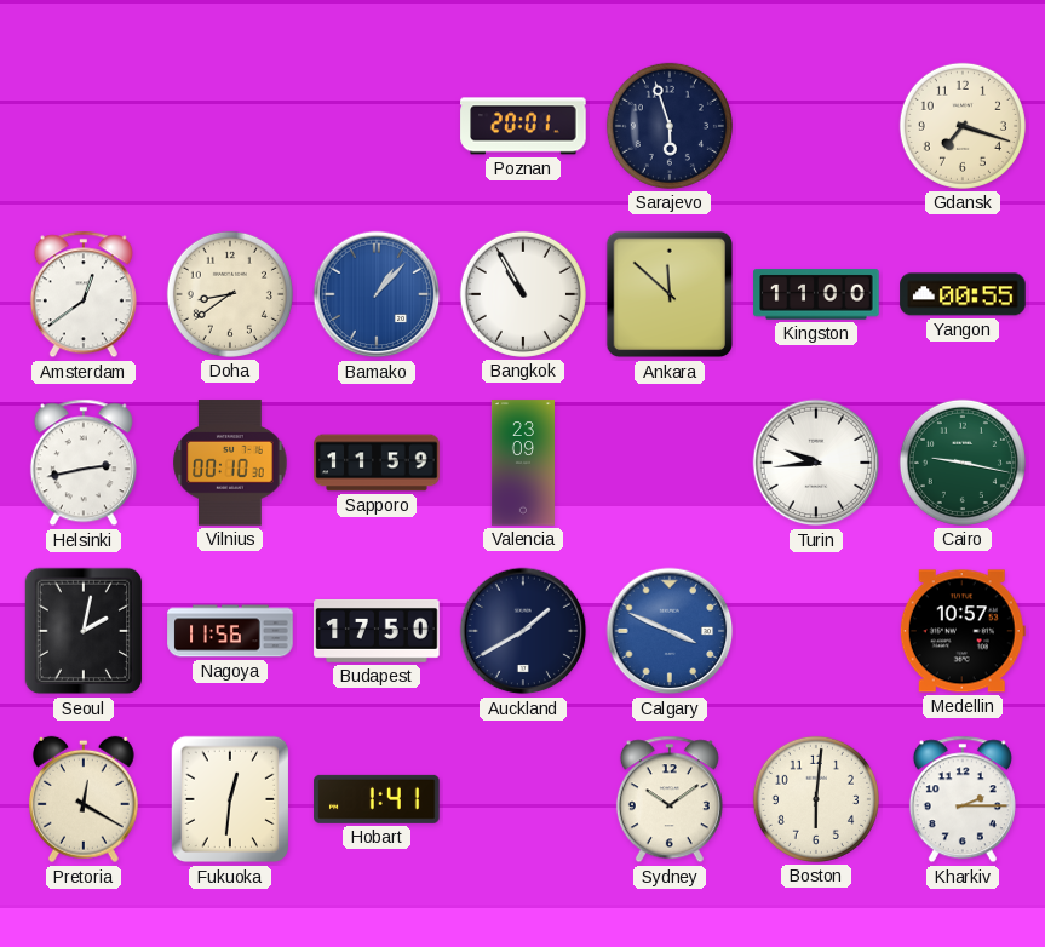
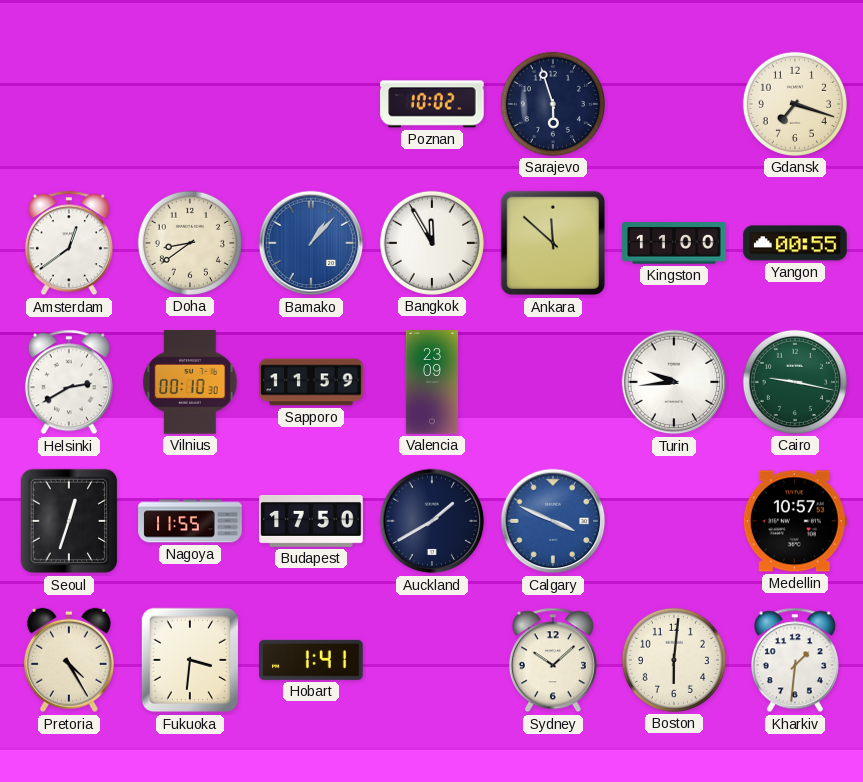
Poznan: 20:01 -> 10:02 (432, 104)
Bangkok: 10:55 -> 11:55 (432, 243)
Helsinki: 2:43 -> 2:40 (69, 382)
Seoul: 2:02 -> 12:33 (69, 521)
Nagoya: 11:56 -> 11:55 (190, 521)
Pretoria: 12:20 -> 4:25 (69, 660)
Fukuoka: 12:31 -> 3:31 (190, 660)
Sydney: 10:09 -> 10:08 (553, 660)
Kharkiv: 2:15 -> 1:31 (795, 660)
